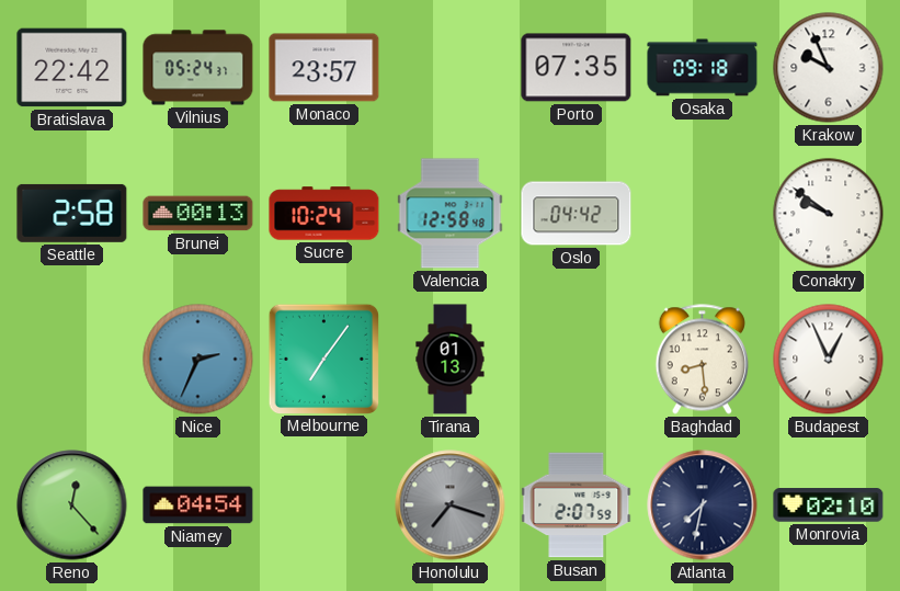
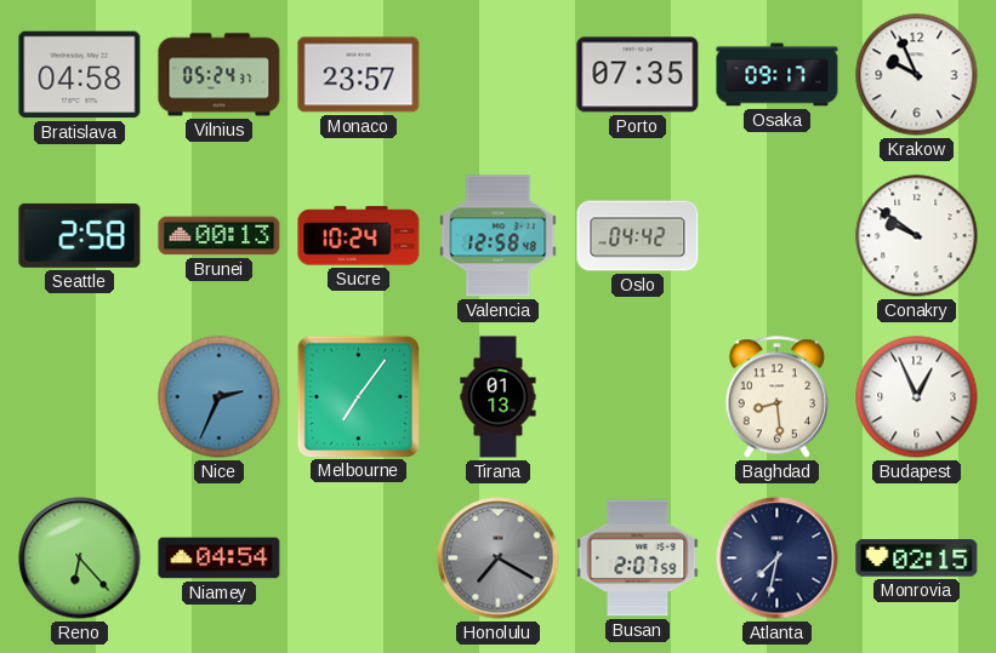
Bratislava: 22:42 -> 04:58 (80, 75)
Osaka: 09:18 -> 09:17 (778, 75)
Reno: 12:23 -> 6:23 (80, 559)
Honolulu: 7:18 -> 7:20 (499, 559)
Monrovia: 02:10 -> 02:15 (917, 559)
